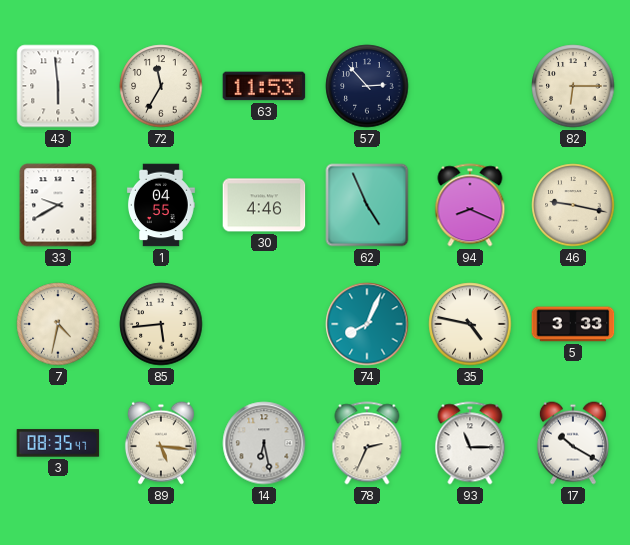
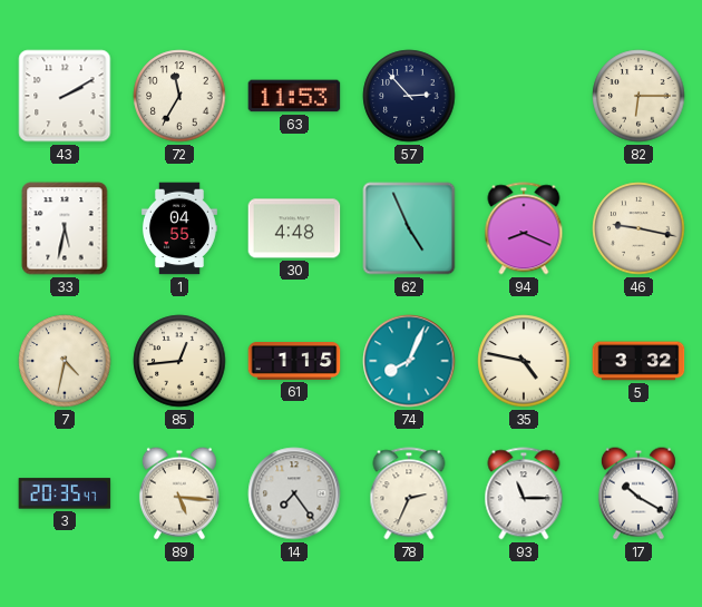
43: 5:59 -> 2:10 (65, 96)
33: 9:40 -> 5:32 (65, 228)
30: 4:46 -> 4:48 (294, 228)
85: 5:44 -> 12:44 (179, 361)
61: none -> 1:15 (294, 362)
5: 3:33 -> 3:32 (638, 361)
3: 08:35 -> 20:35 (65, 493)
14: 6:28 -> 7:24 (294, 493)
